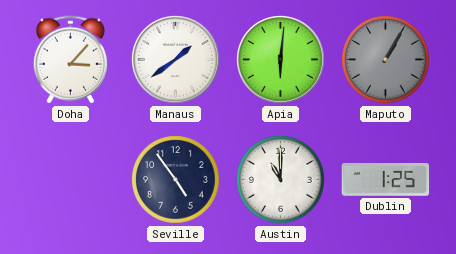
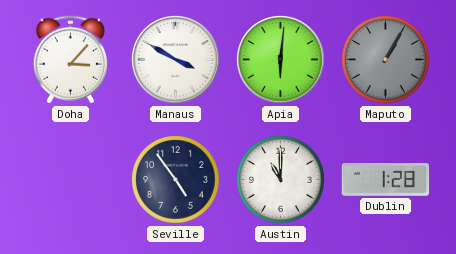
Manaus: 1:39 -> 3:50 (176, 60)
Dublin: 1:25 -> 1:28 (386, 180)
